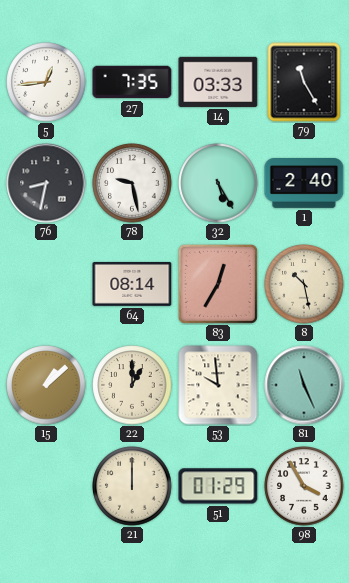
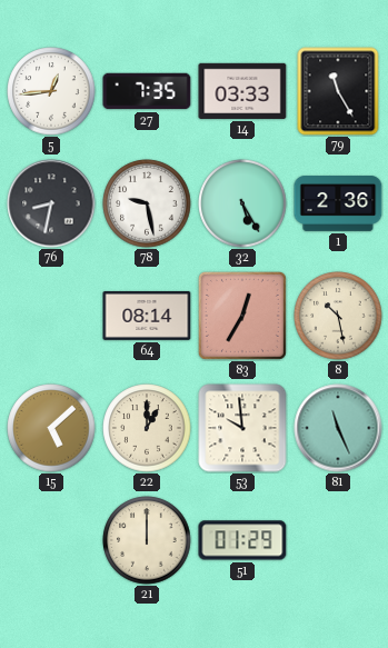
1: 2:40 -> 2:36 (338, 205)
15: 1:08 -> 5:08 (51, 428)
98: 3:55 -> none (304, 486)
